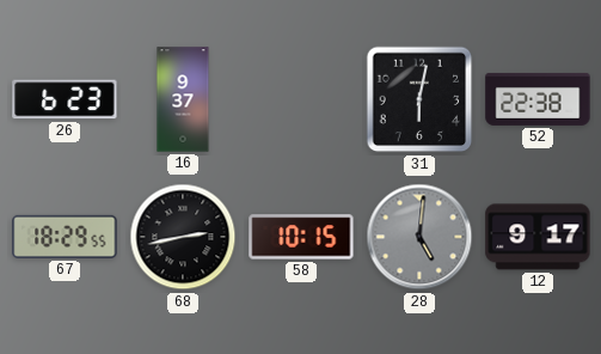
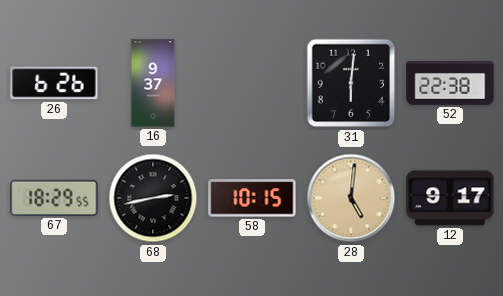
26: 6:23 -> 6:26 (54, 83)
31: 6:02 -> 6:01 (351, 83)
28 dial: grey -> champagne (351, 198)
